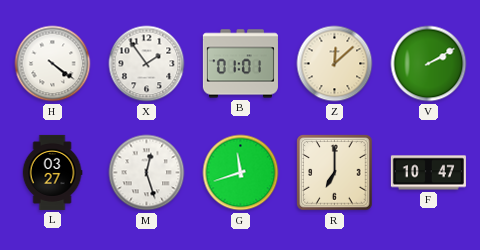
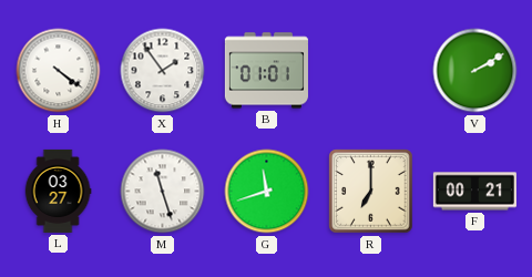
Z: 12:08 -> none (335, 64)
M: 12:27 -> 11:27 (163, 192)
F: 10:47 -> 00:21 (474, 192)
